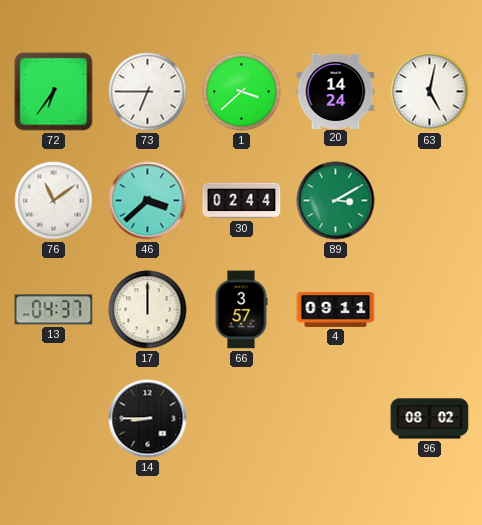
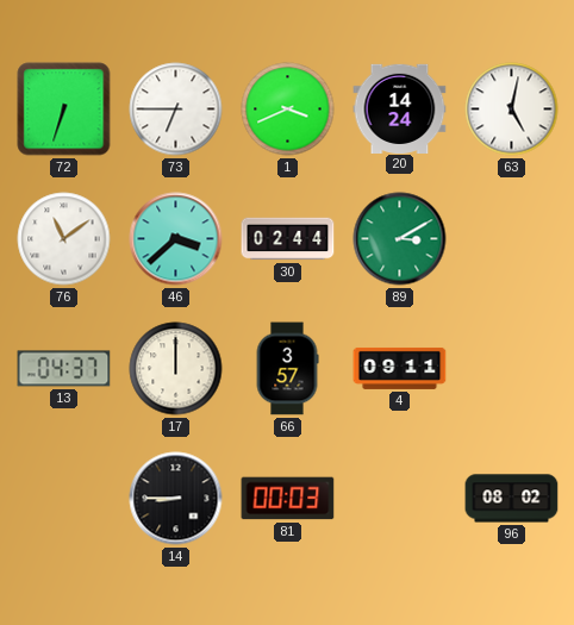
72: 6:36 -> 6:33 (64, 110)
1: 3:38 -> 3:41 (288, 110)
81: none -> 00:03 (288, 499)
